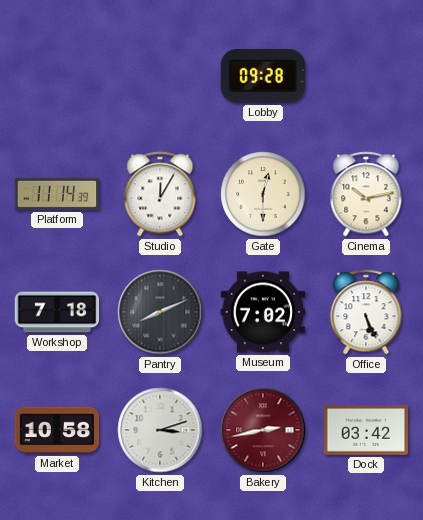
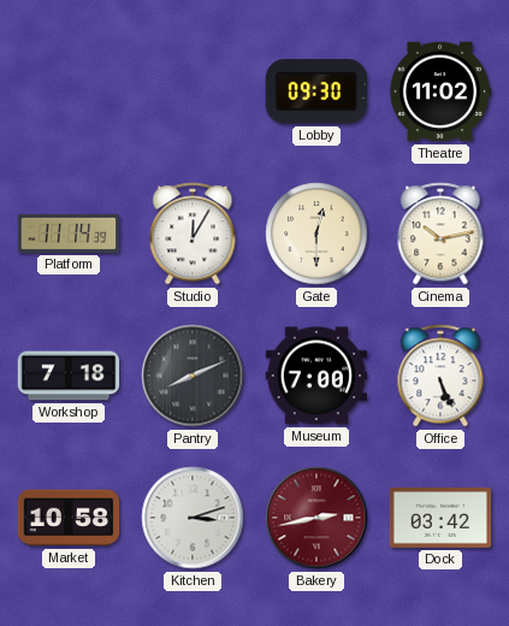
Lobby: 09:28 -> 09:30 (315, 93)
Theatre: none -> 11:02 (440, 91)
Museum: 7:02 -> 7:00 (316, 376)
